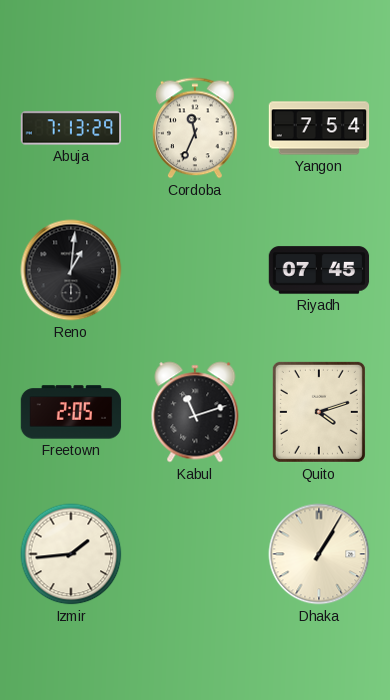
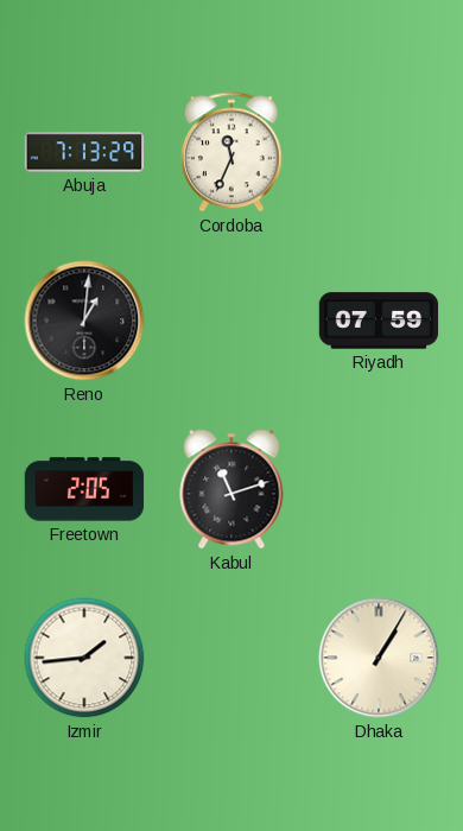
Yangon: 7:54 -> none (319, 128)
Riyadh: 07:45 -> 07:59 (379, 321)
Quito: 4:12 -> none (319, 412)
